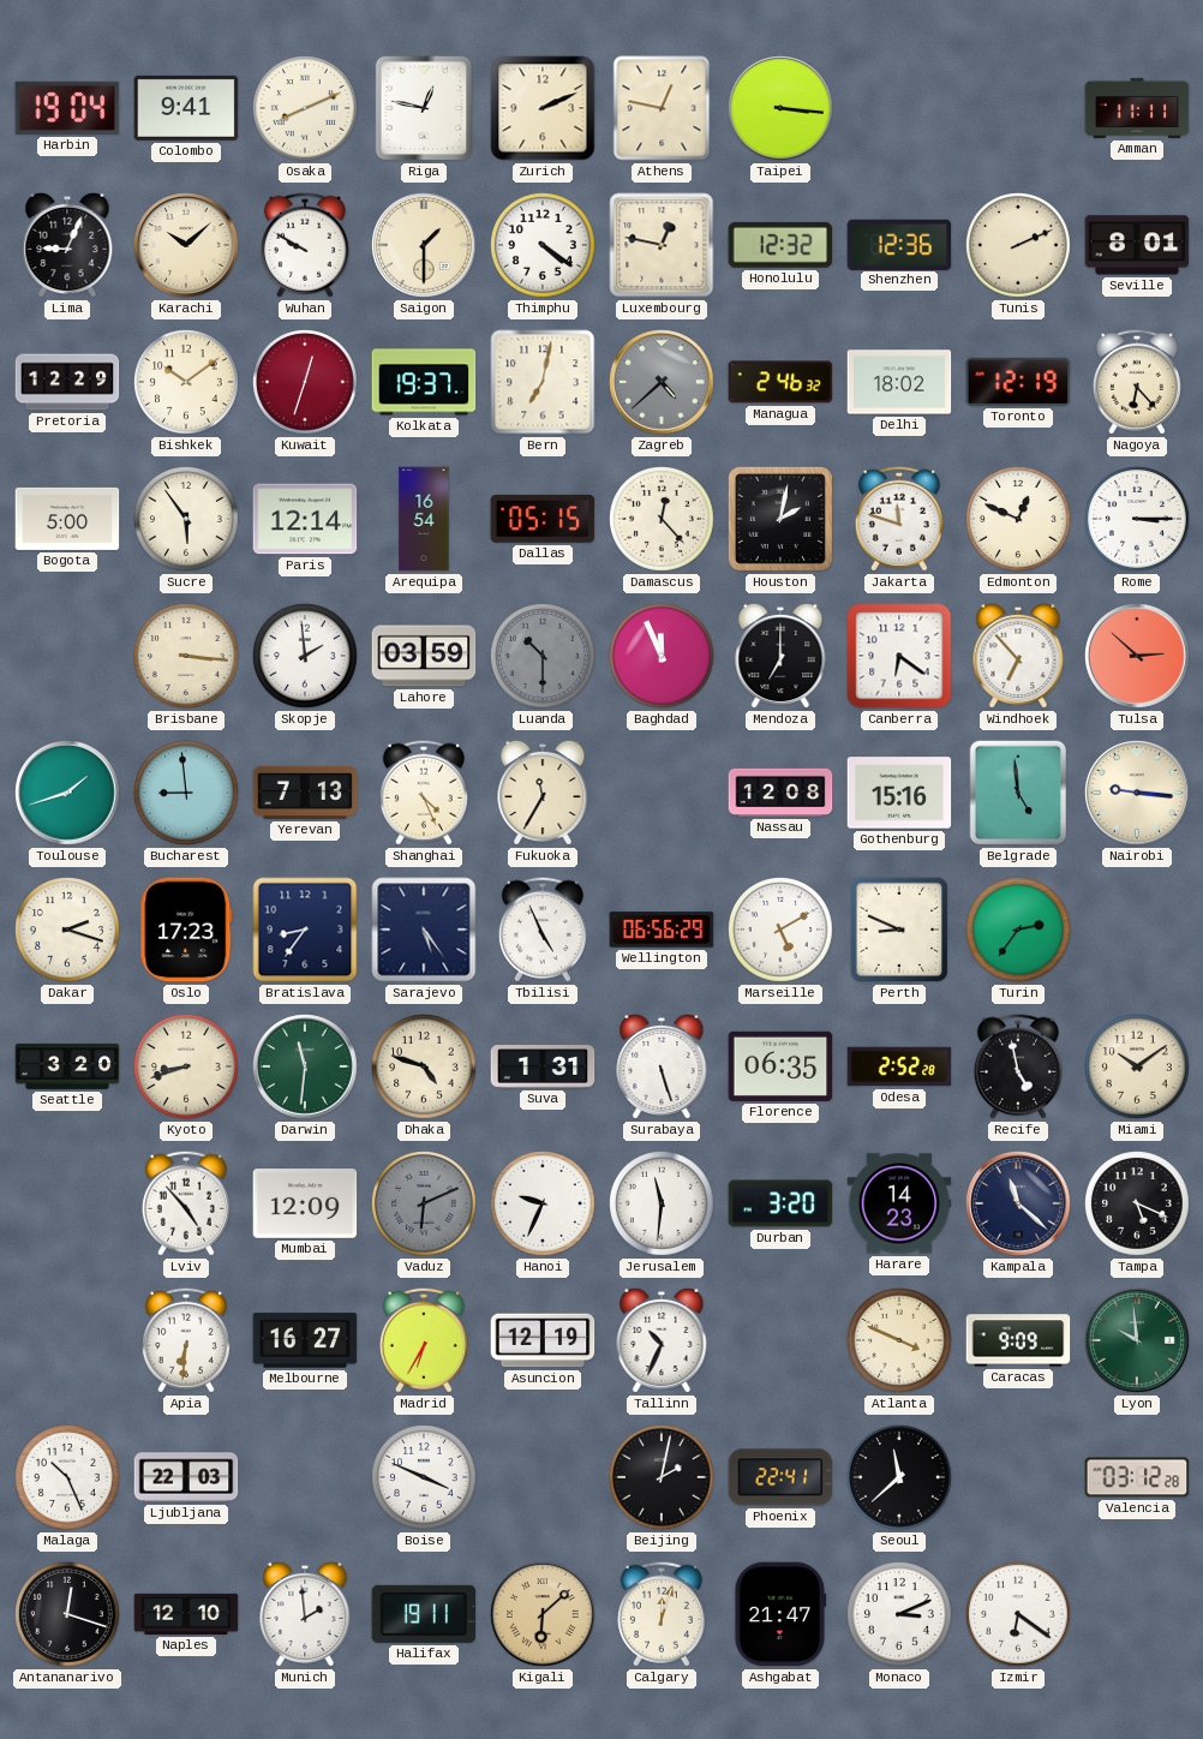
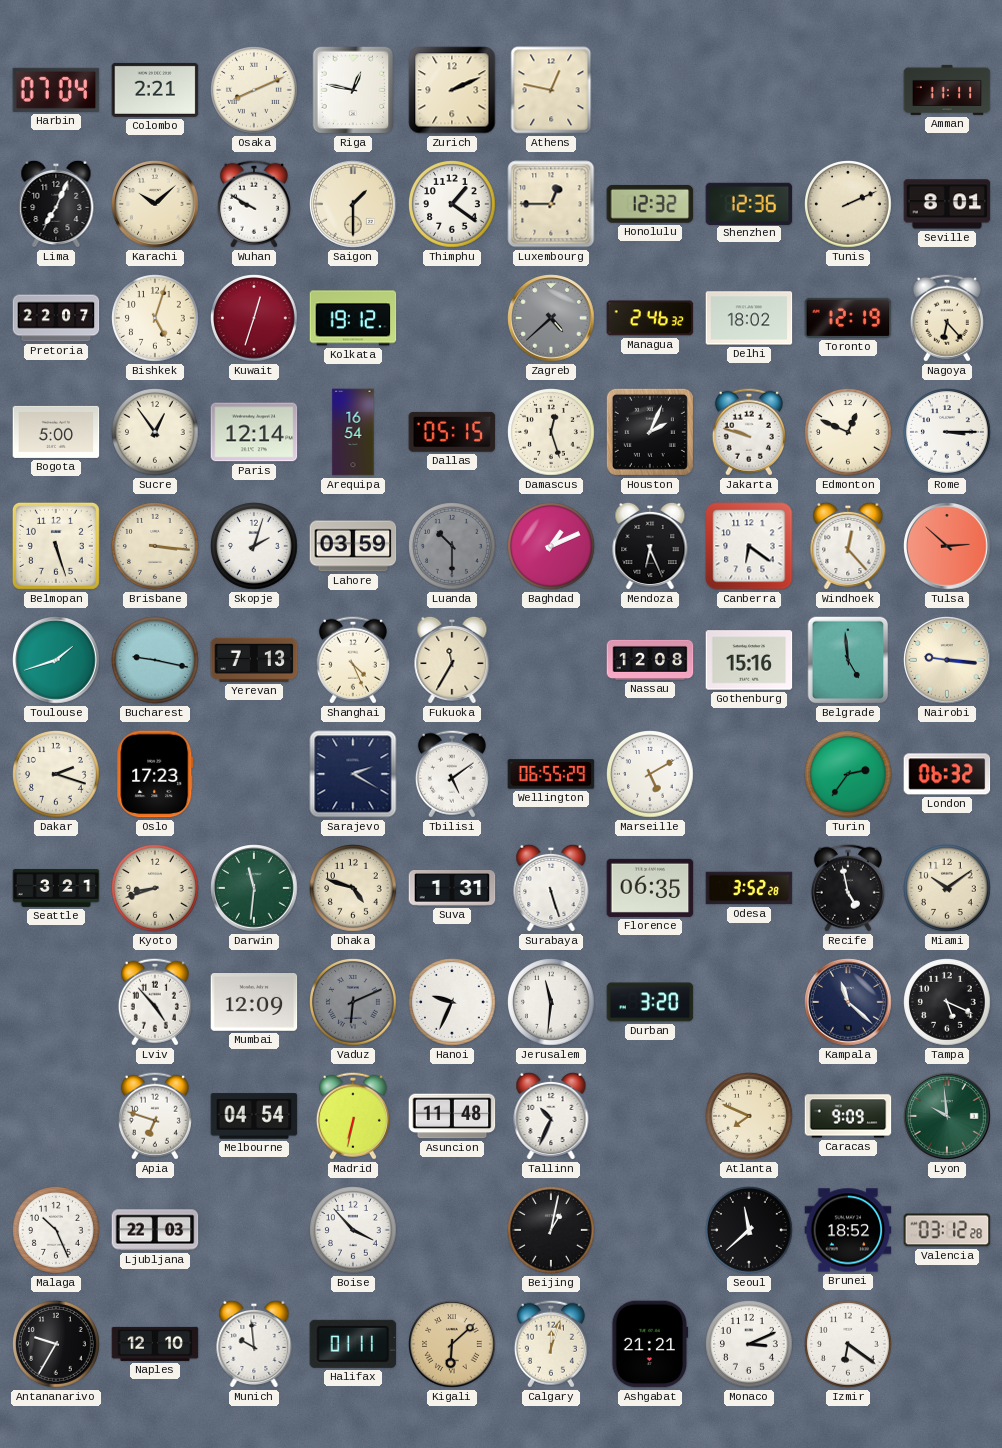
Harbin: 19:04 -> 07:04 (56, 90)
Colombo: 9:41 -> 2:21 (155, 90)
Taipei: 3:16 -> none (780, 108)
Lima: 9:04 -> 7:04 (56, 204)
Thimphu: 4:21 -> 1:21 (453, 205)
Luxembourg: 12:47 -> 12:45 (551, 204)
Pretoria: 12:29 -> 22:07 (56, 318)
Bishkek: 10:09 -> 5:03 (156, 319)
Kolkata: 19:37 -> 19:12 (353, 318)
Bern: 7:02 -> none (543, 382)
Sucre: 5:54 -> 12:54 (156, 433)
Damascus: 12:23 -> 12:27 (552, 433)
Houston: 2:02 -> 2:04 (650, 432)
Jakarta: 11:48 -> 9:48 (749, 432)
Belmopan: none -> 5:27 (56, 546)
Skopje: 1:59 -> 2:03 (255, 547)
Baghdad: 11:56 -> 1:11 (552, 547)
Mendoza: 7:00 -> 6:26 (650, 546)
Windhoek: 6:53 -> 12:23 (848, 546)
Bucharest: 8:59 -> 9:17 (156, 661)
Bratislava: 8:36 -> none (305, 930)
Sarajevo: 5:24 -> 2:20 (353, 774)
Tbilisi: 4:56 -> 5:09 (452, 774)
Wellington: 06:56 -> 06:55 (551, 774)
Perth: 8:49 -> none (899, 930)
London: none -> 06:32 (947, 774)
Seattle: 3:20 -> 3:21 (56, 888)
Odesa: 2:52 -> 3:52 (749, 888)
Harare: 14:23 -> none (899, 1203)
Apia: 6:31 -> 6:48 (155, 1116)
Melbourne: 16:27 -> 04:54 (254, 1116)
Madrid: 6:35 -> 6:32 (353, 1116)
Asuncion: 12:19 -> 11:48 (452, 1116)
Atlanta: 3:49 -> 7:49 (750, 1117)
Boise: 3:49 -> 3:53 (354, 1231)
Beijing: 2:02 -> 1:02 (552, 1231)
Phoenix: 22:41 -> none (780, 1477)
Brunei: none -> 18:52 (848, 1230)
Antananarivo: 12:18 -> 9:35 (57, 1345)
Munich: 1:59 -> 9:59 (254, 1344)
Halifax: 19:11 -> 01:11 (353, 1344)
Ashgabat: 21:47 -> 21:21 (650, 1344)
